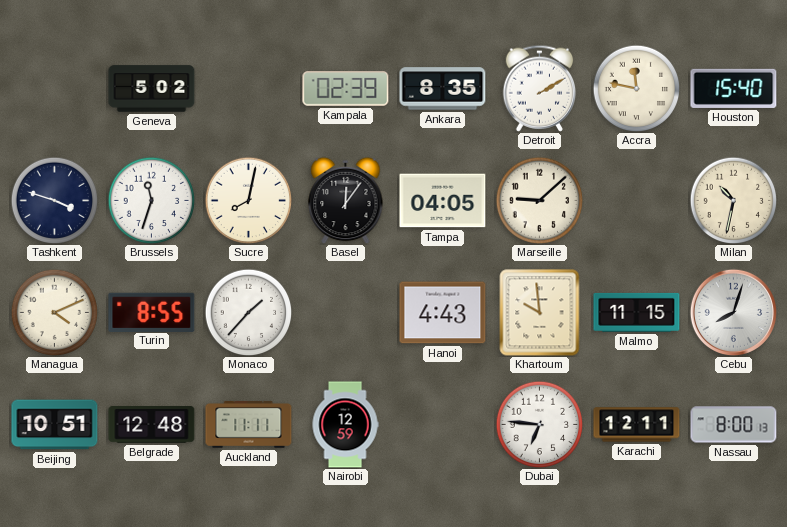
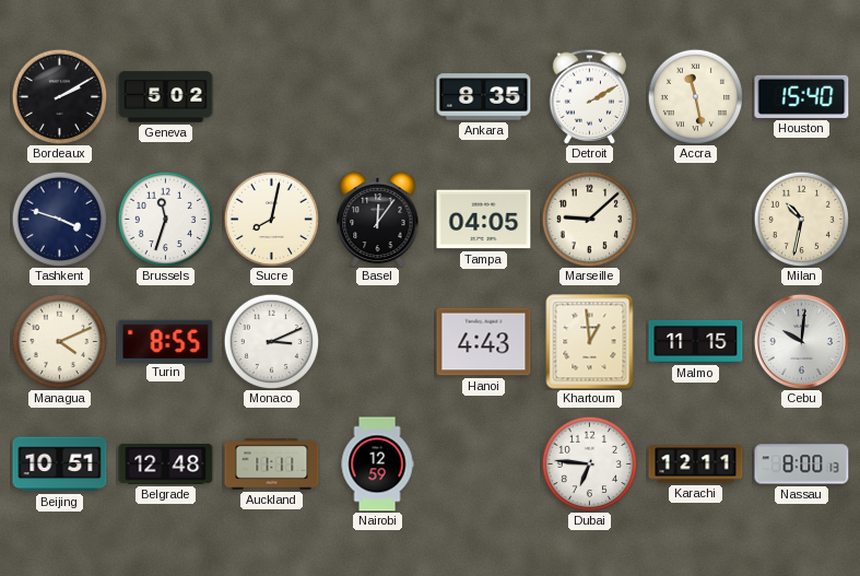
Bordeaux: none -> 2:10 (59, 96)
Kampala: 02:39 -> none (346, 89)
Accra: 11:47 -> 11:28 (695, 96)
Monaco: 1:37 -> 3:11 (271, 341)
Khartoum: 9:59 -> 12:59 (590, 342)
Cebu: 8:03 -> 10:01 (801, 341)
